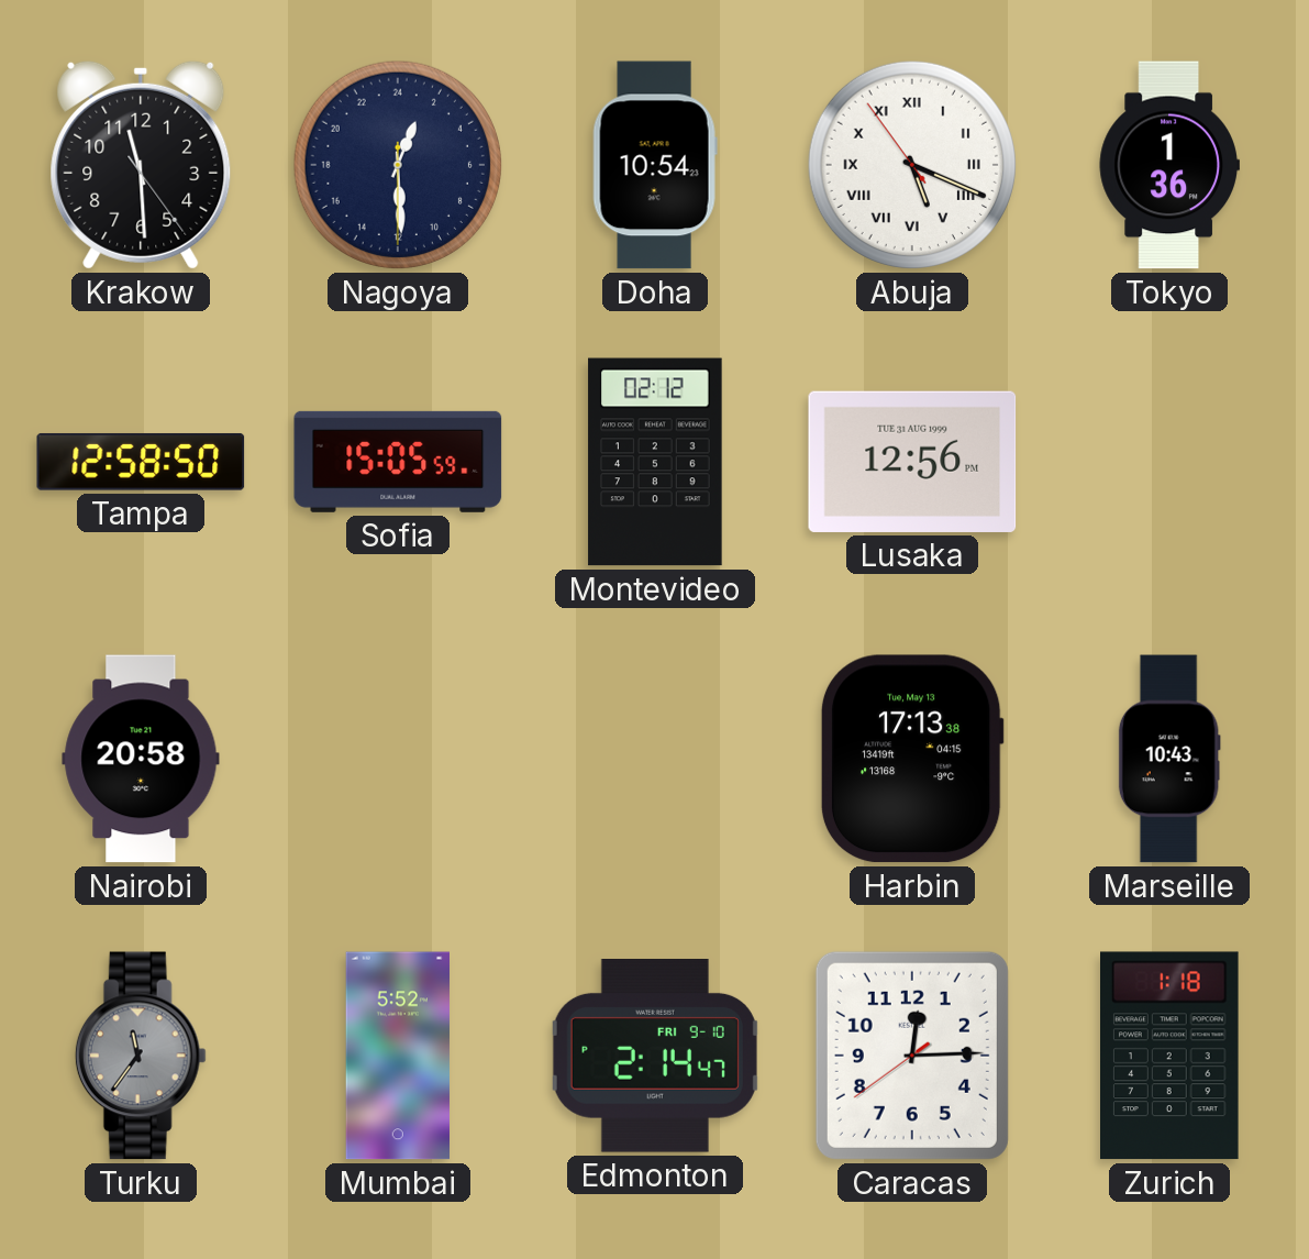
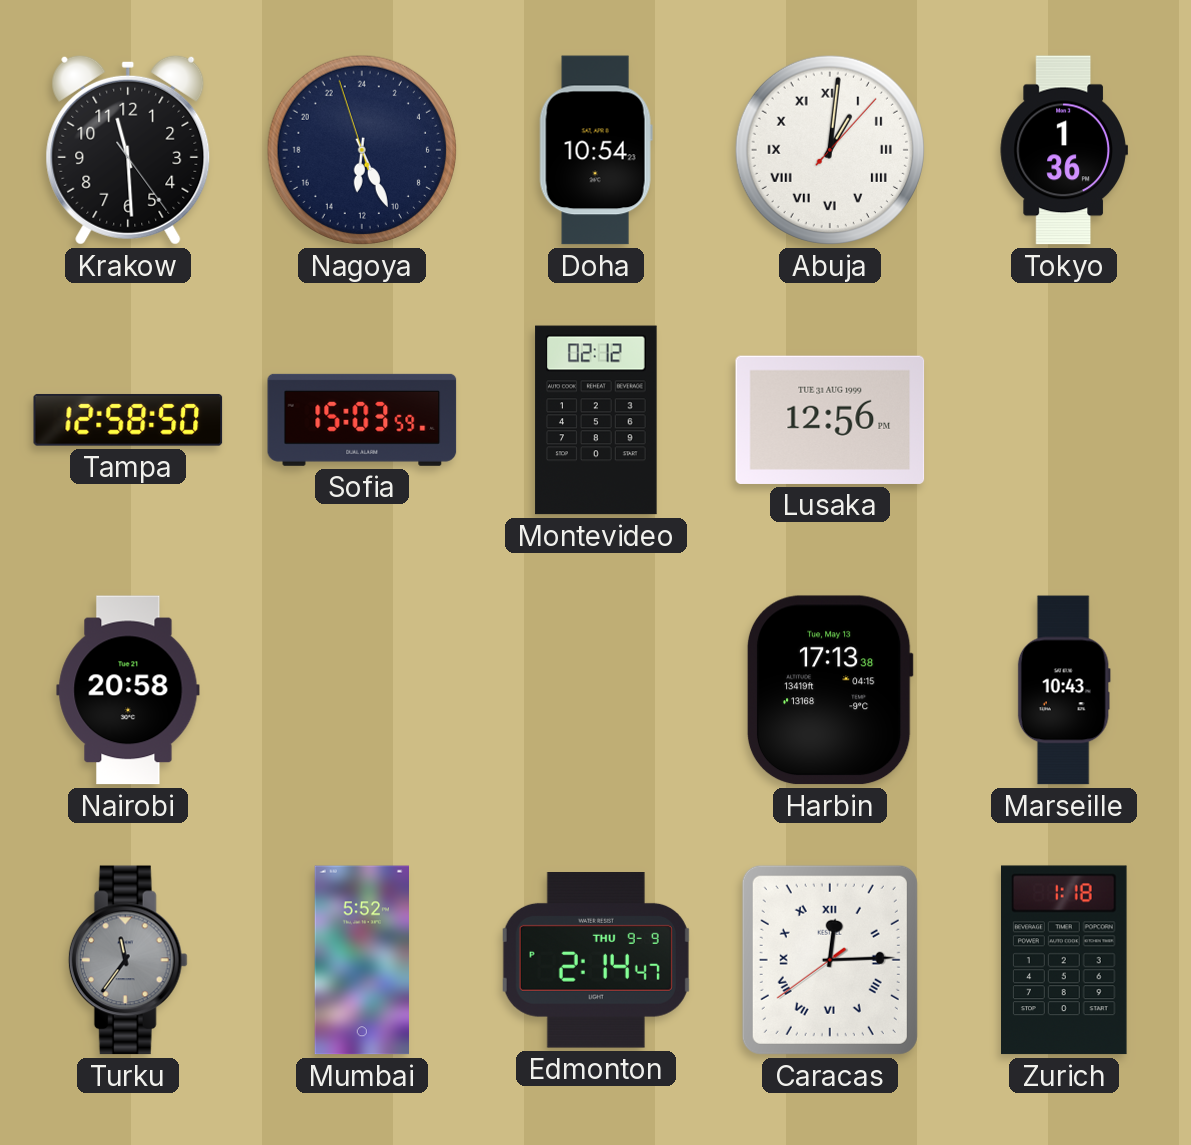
Nagoya: 1:29 -> 12:25 (362, 150)
Abuja: 5:18 -> 1:01 (830, 150)
Sofia: 15:05 -> 15:03 (362, 420)
Edmonton date: FRI 9-10 -> THU 9-9 (596, 961)
Caracas numerals: Arabic -> Roman (830, 960)
